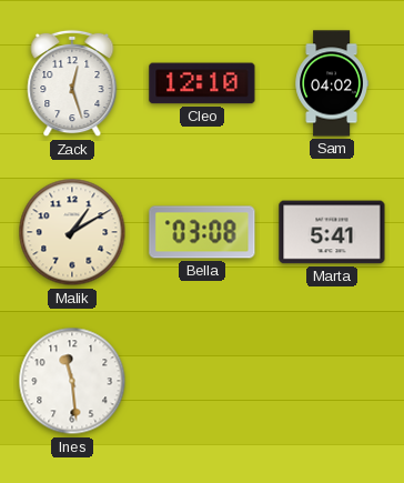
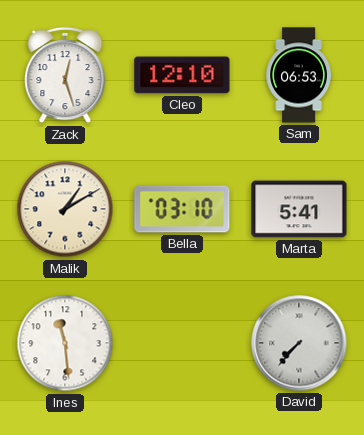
Sam: 04:02 -> 06:53 (299, 75)
Bella: 03:08 -> 03:10 (182, 209)
David: none -> 7:37 (299, 343)
